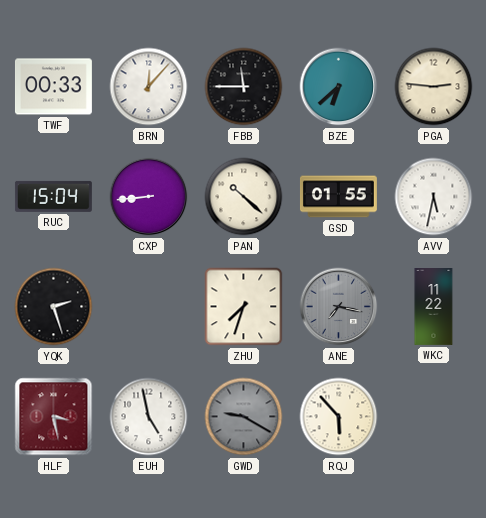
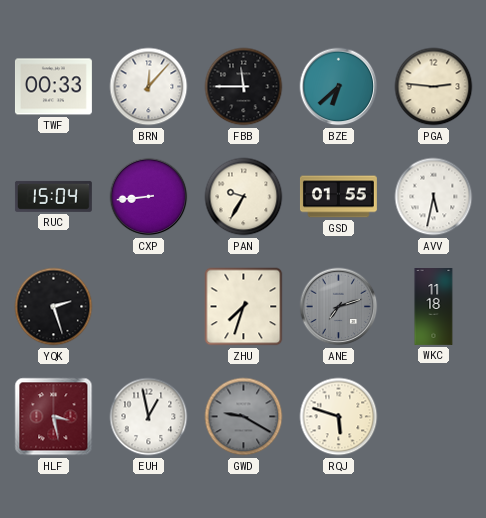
PAN: 10:22 -> 9:35 (244, 197)
ANE: 7:17 -> 7:12 (339, 307)
WKC: 11:22 -> 11:18 (434, 307)
EUH: 4:58 -> 12:58 (149, 417)
RQJ: 5:53 -> 5:48 (339, 417)
